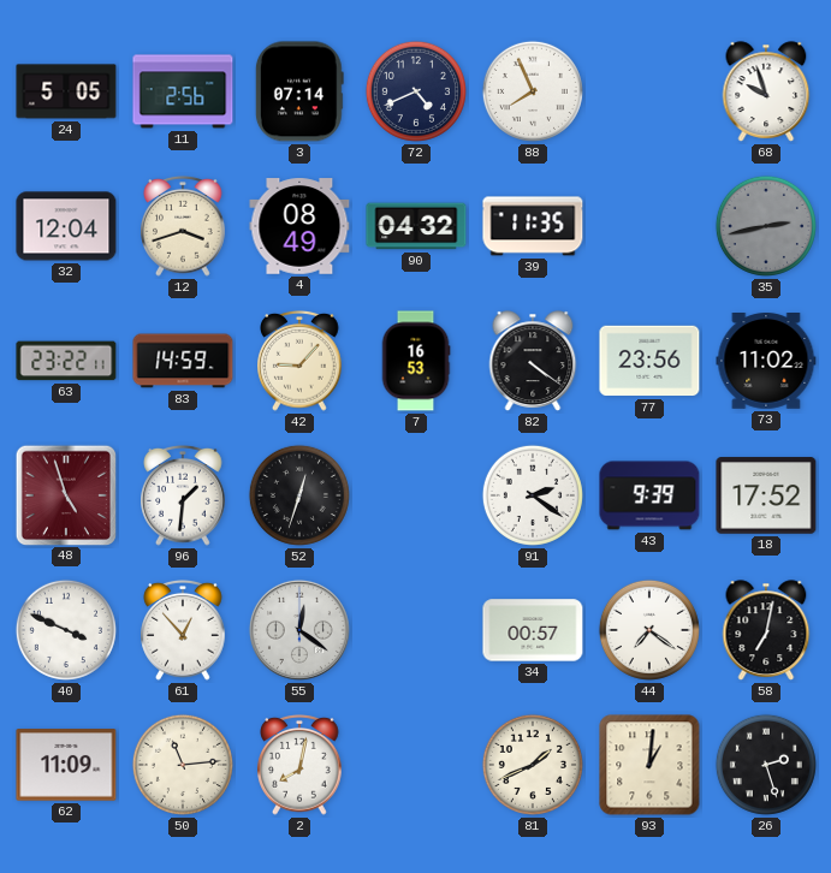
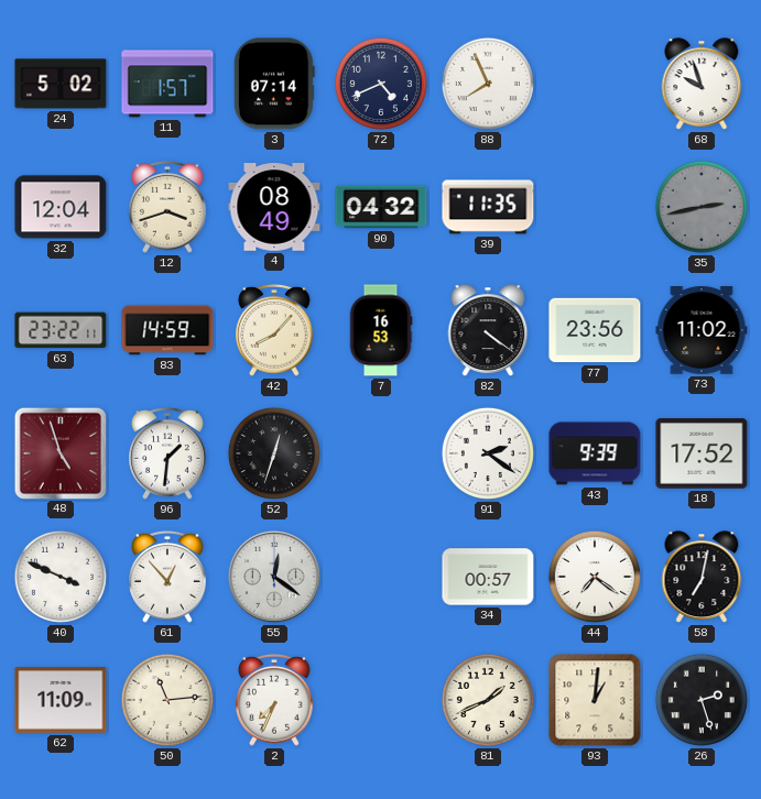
24: 5:05 -> 5:02 (61, 84)
11: 2:56 -> 1:57 (167, 84)
42: 9:07 -> 8:07 (274, 331)
2: 8:02 -> 7:34 (274, 701)
